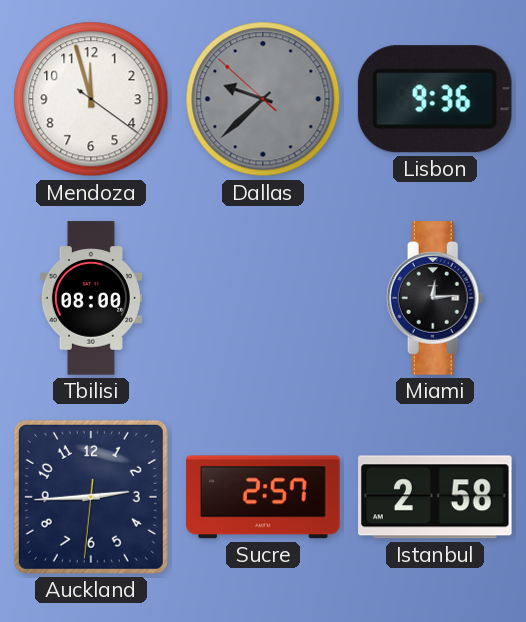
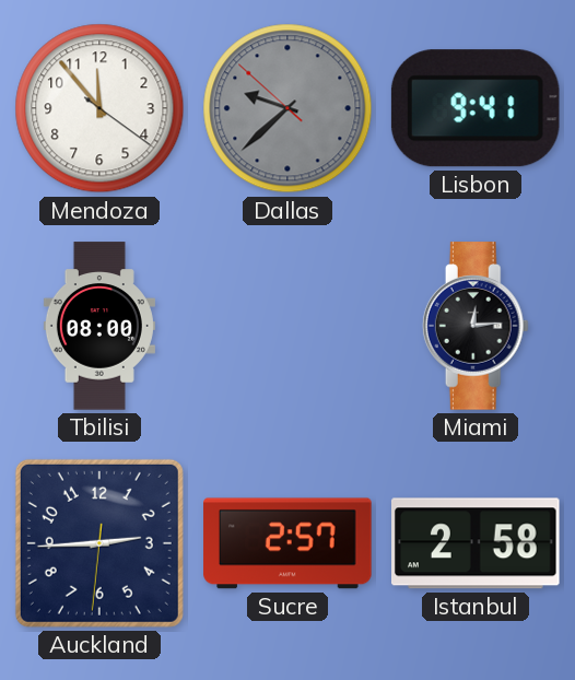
Mendoza: 11:57 -> 11:53 (99, 108)
Lisbon: 9:36 -> 9:41 (476, 108)
